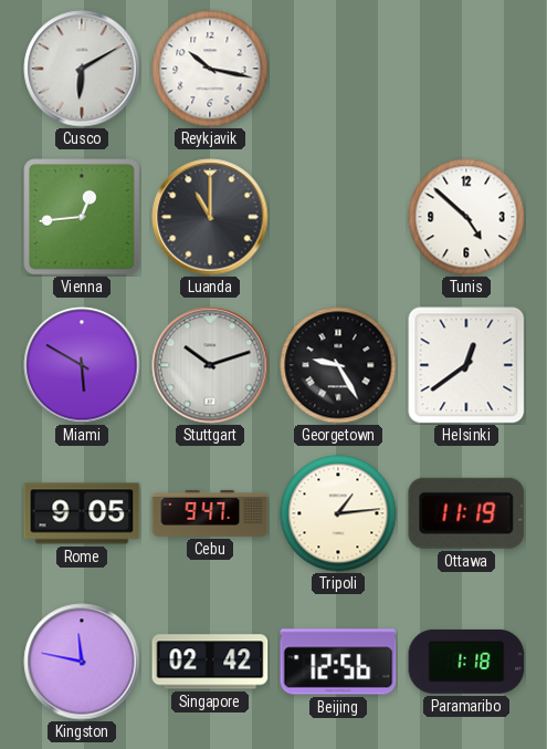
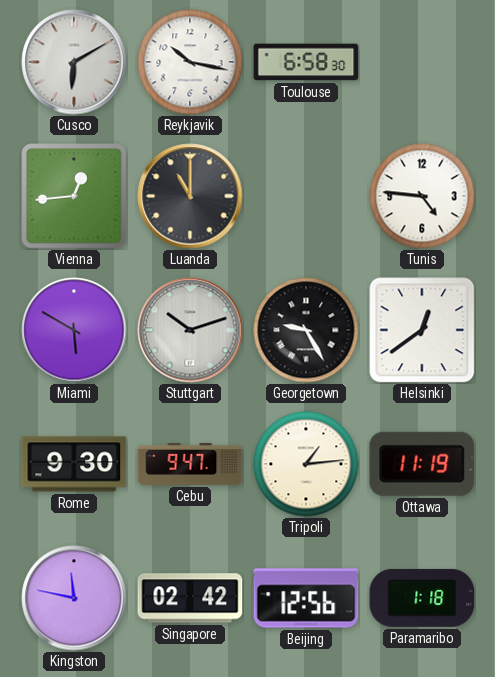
Toulouse: none -> 6:58 (306, 62)
Tunis: 4:52 -> 4:46 (422, 196)
Rome: 9:05 -> 9:30 (74, 464)
